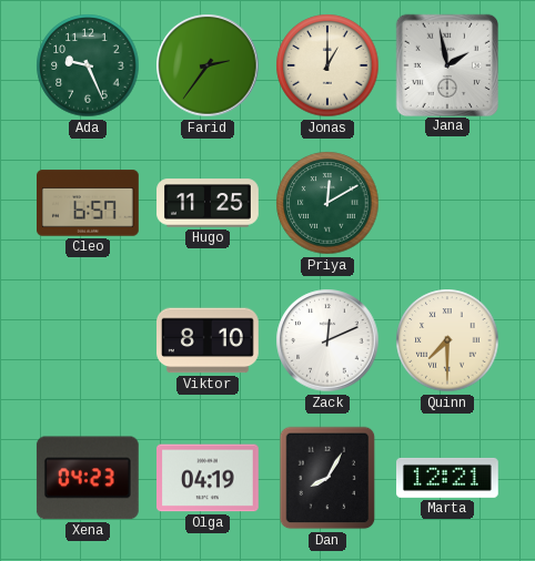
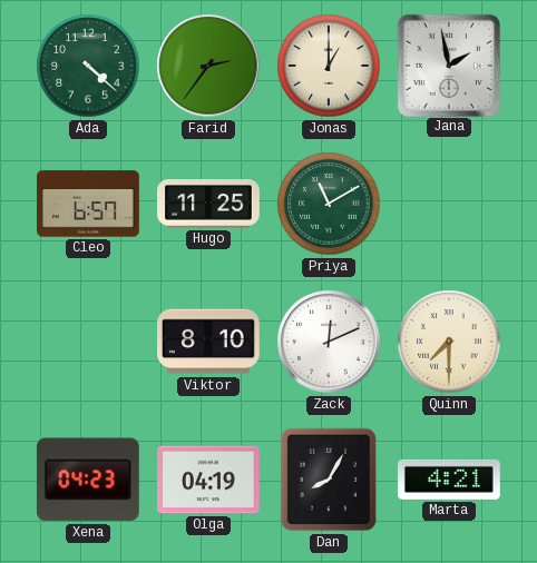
Ada: 9:26 -> 4:22 (88, 66)
Priya: 12:10 -> 11:10 (329, 204)
Marta: 12:21 -> 4:21 (450, 480)
